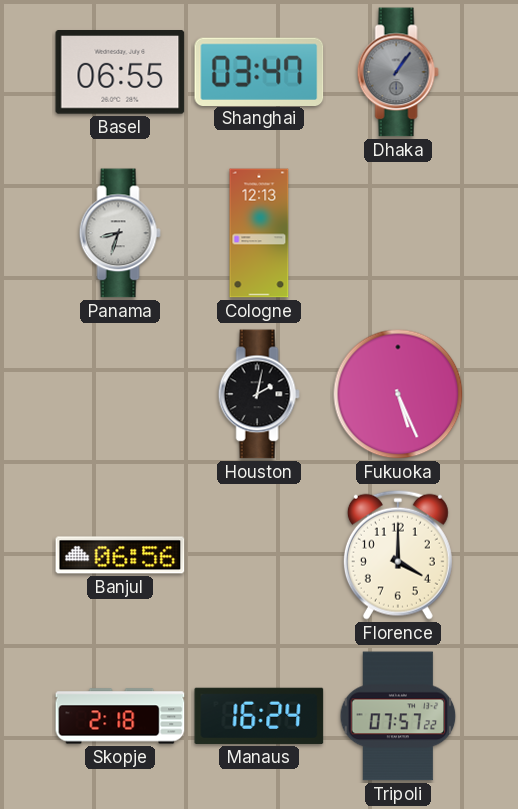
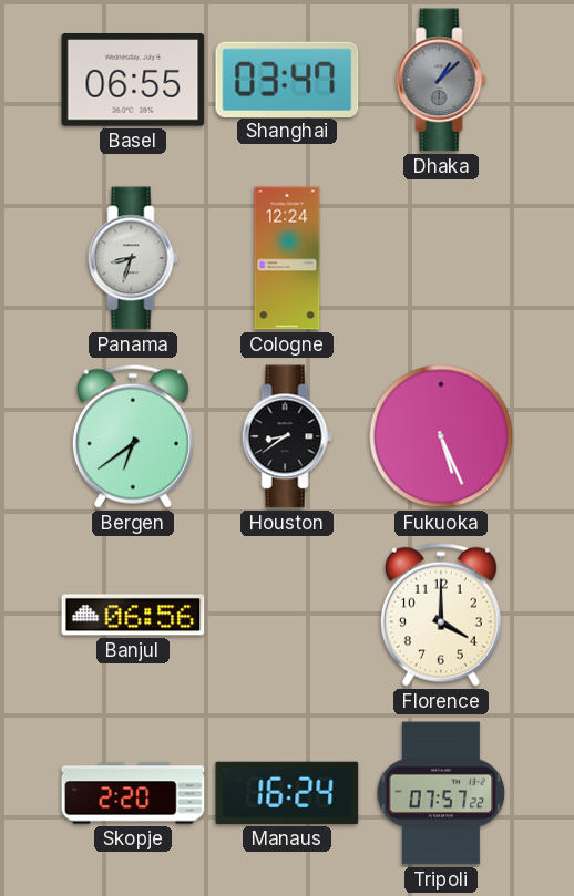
Dhaka: 1:06 -> 1:08 (441, 80)
Cologne: 12:13 -> 12:24 (287, 258)
Bergen: none -> 6:39 (133, 436)
Houston: 2:02 -> 8:39 (287, 436)
Skopje: 2:18 -> 2:20 (133, 793)
